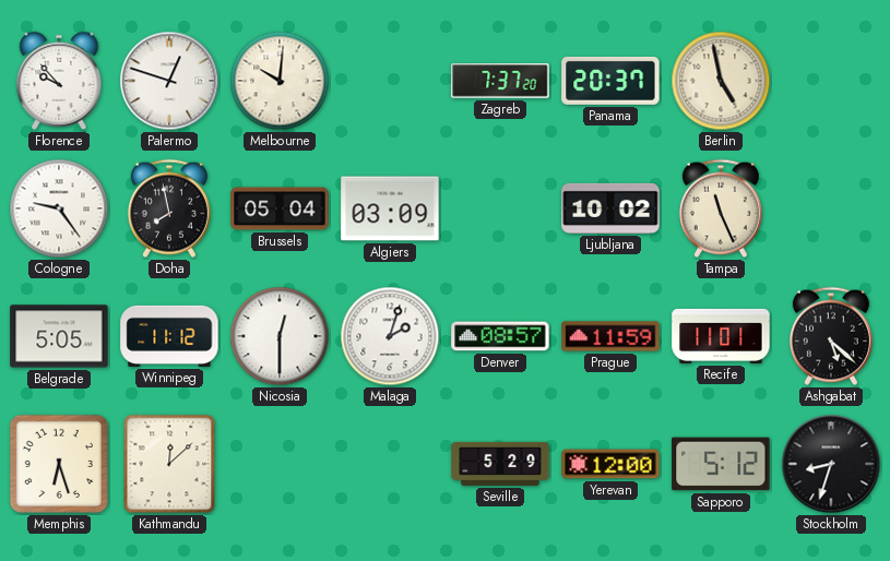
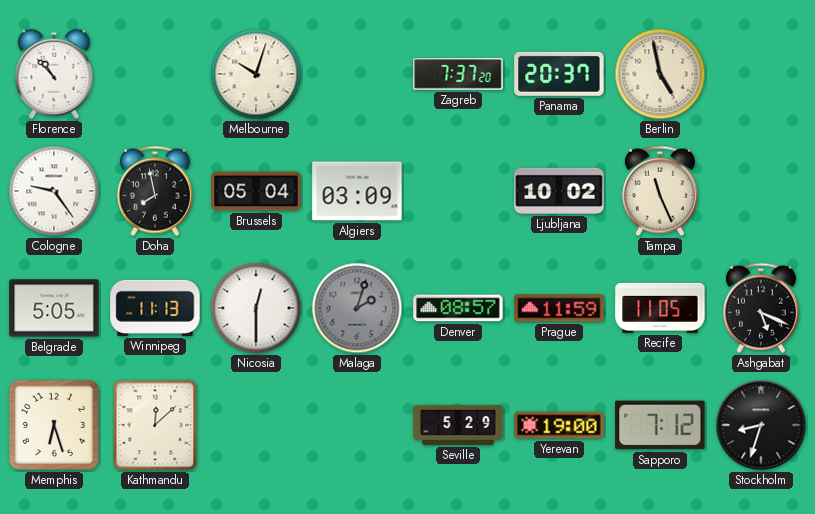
Florence: 9:53 -> 10:53 (54, 74)
Palermo: 12:48 -> none (169, 81)
Melbourne: 10:01 -> 10:03 (256, 74)
Winnipeg: 11:12 -> 11:13 (155, 308)
Malaga dial: white -> grey (357, 308)
Recife: 11:01 -> 11:05 (660, 308)
Ashgabat: 5:22 -> 5:19 (761, 308)
Yerevan: 12:00 -> 19:00 (559, 425)
Sapporo: 5:12 -> 7:12 (660, 425)
